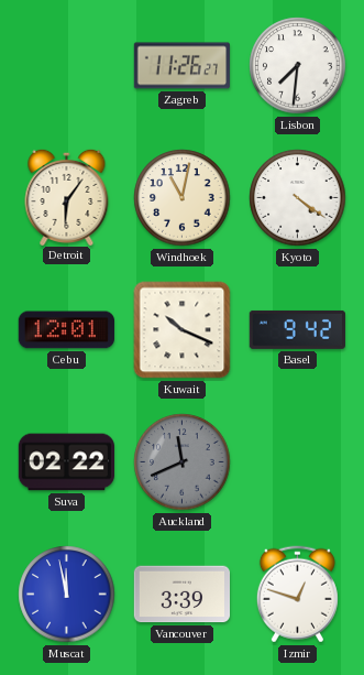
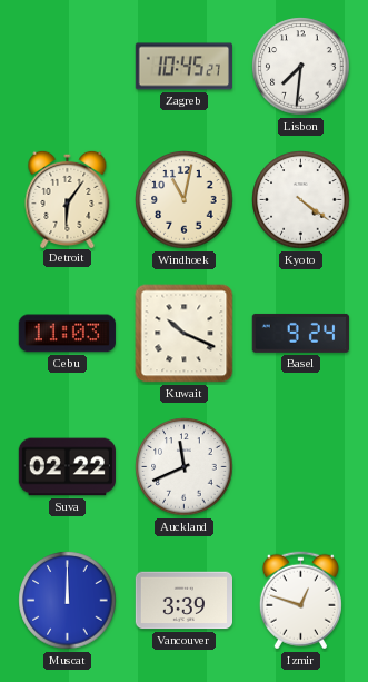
Zagreb: 11:26 -> 10:45 (183, 67)
Cebu: 12:01 -> 11:03 (67, 334)
Basel: 9:42 -> 9:24 (300, 333)
Auckland dial: grey -> white (185, 467)
Muscat: 11:58 -> 12:00 (68, 601)
